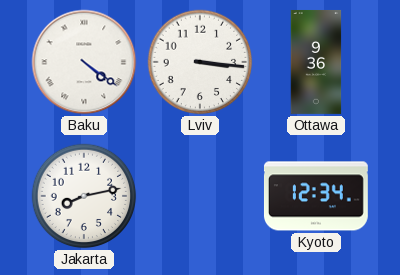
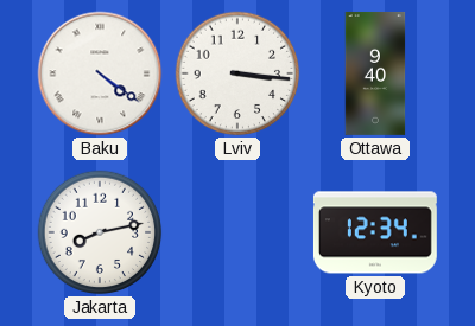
Ottawa: 9:36 -> 9:40 (375, 73)
